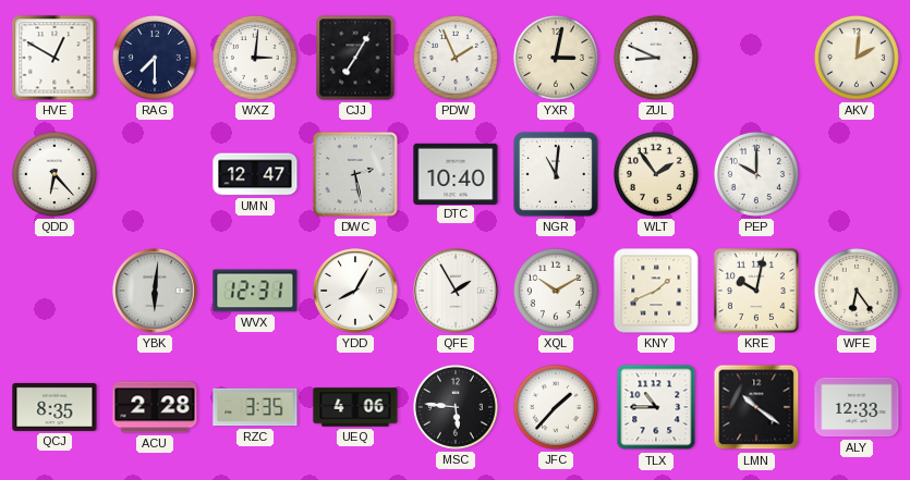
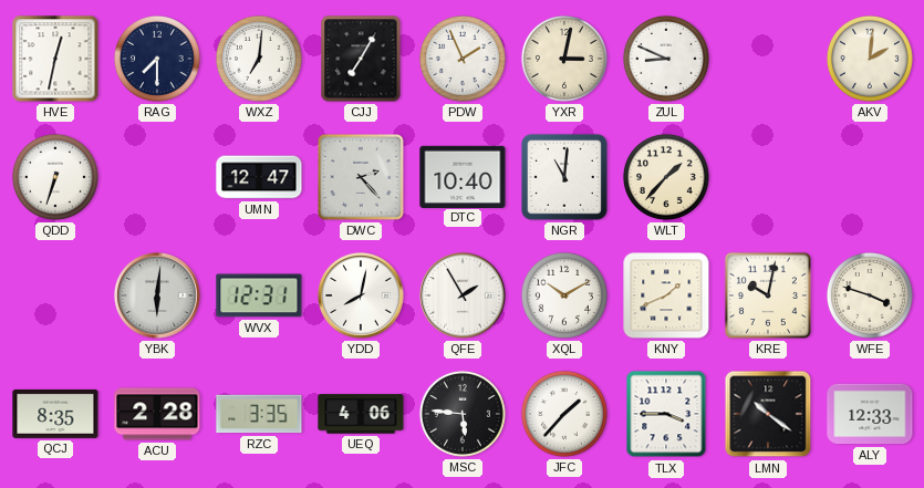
HVE: 12:50 -> 12:32 (55, 59)
WXZ: 3:01 -> 7:01 (259, 59)
QDD: 6:23 -> 6:33 (55, 177)
DWC: 2:28 -> 2:23 (361, 177)
WLT: 1:54 -> 1:37 (666, 177)
PEP: 10:00 -> none (756, 174)
YDD: 8:05 -> 8:02 (361, 295)
WFE: 6:24 -> 3:48 (870, 295)
TLX: 10:45 -> 3:45 (666, 414)
